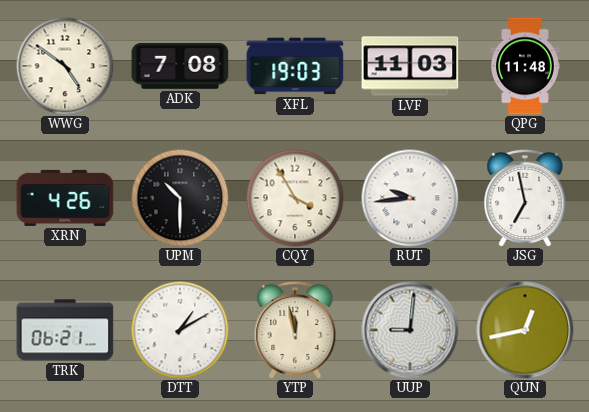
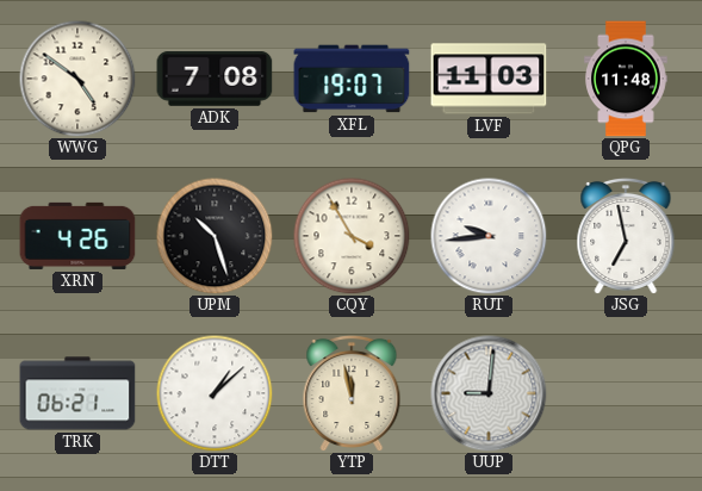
XFL: 19:03 -> 19:07 (352, 79)
UPM: 10:30 -> 10:27 (215, 236)
DTT: 1:10 -> 1:08 (215, 393)
QUN: 12:43 -> none (525, 330)
